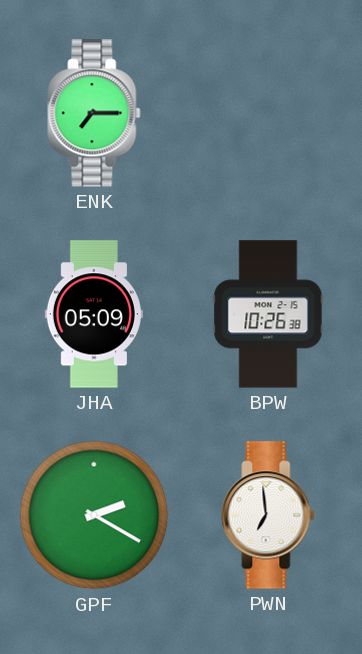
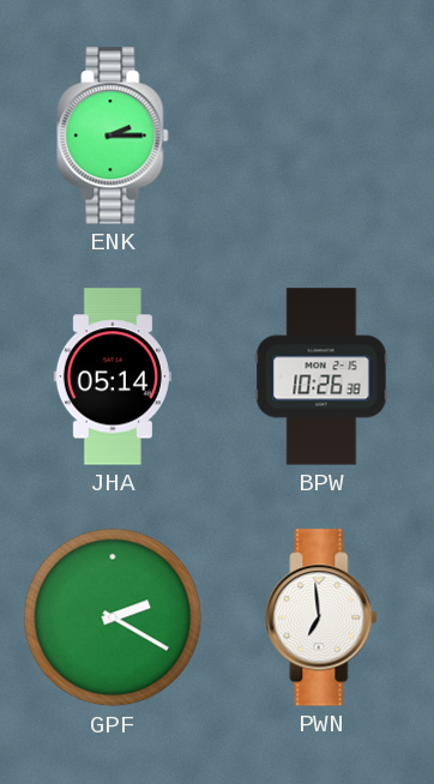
ENK: 7:15 -> 2:15 (113, 135)
JHA: 05:09 -> 05:14 (113, 376)
